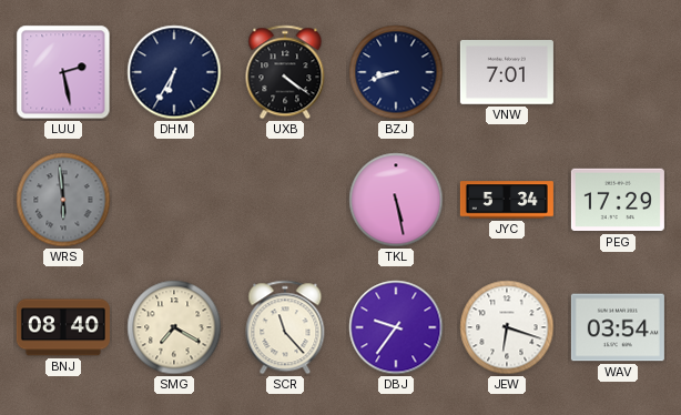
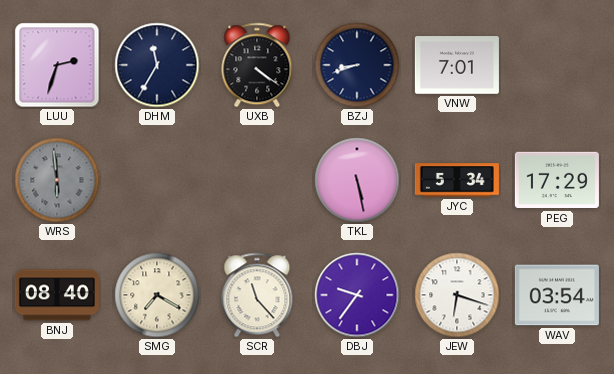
LUU: 2:28 -> 2:33 (57, 65)
DHM: 6:35 -> 11:35 (157, 65)
